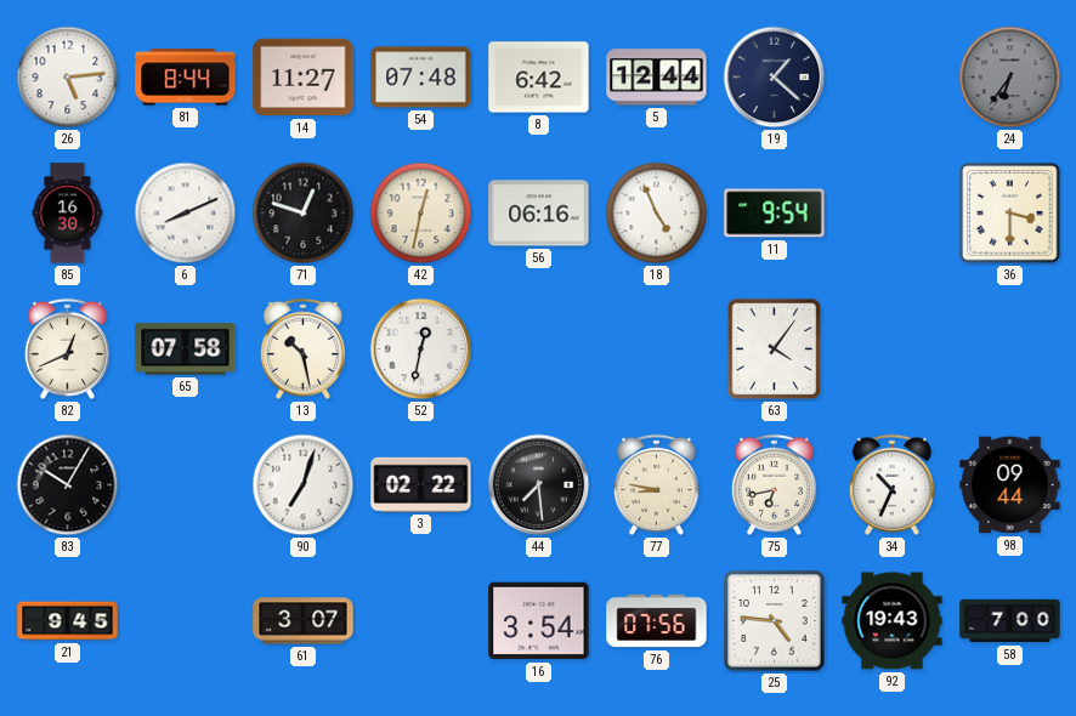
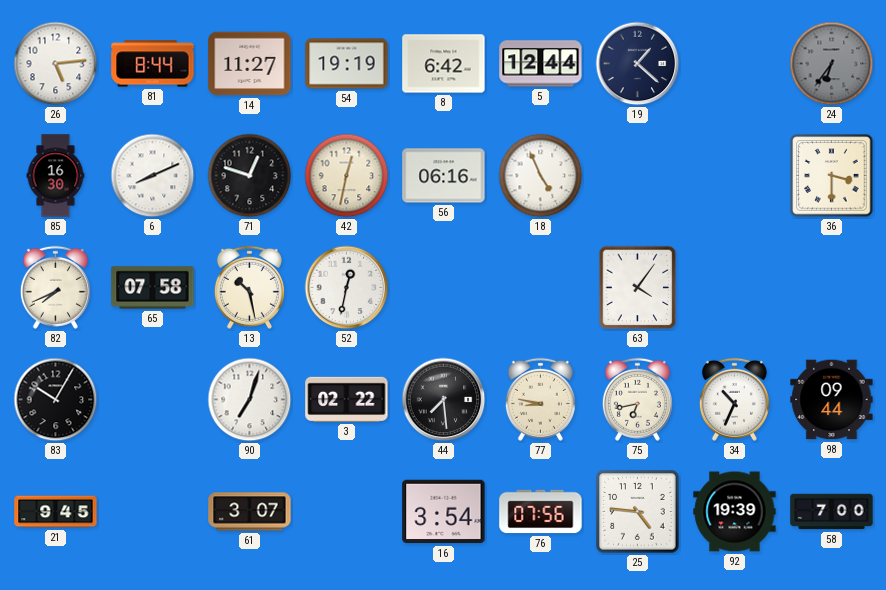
54: 07:48 -> 19:19 (347, 64)
11: 9:54 -> none (775, 214)
82: 12:41 -> 7:41 (55, 287)
92: 19:43 -> 19:39 (735, 512)
